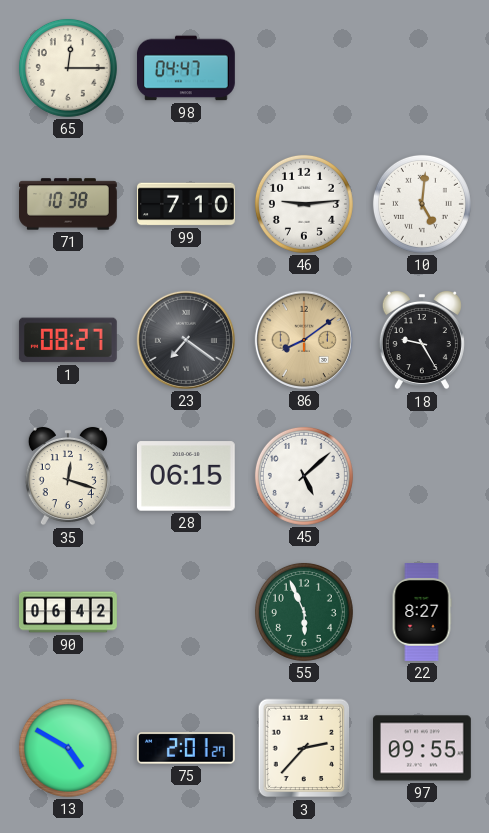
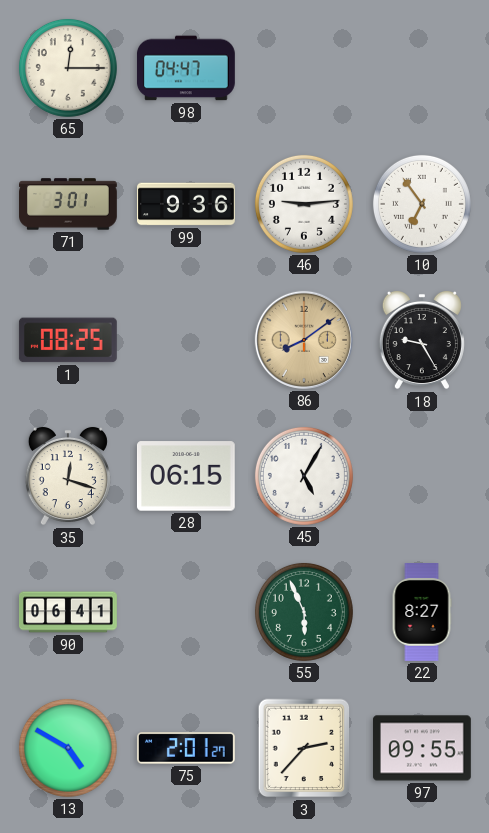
71: 10:38 -> 3:01 (69, 204)
99: 7:10 -> 9:36 (187, 204)
10: 5:01 -> 6:54 (422, 204)
1: 08:27 -> 08:25 (68, 340)
23: 7:21 -> none (186, 340)
45: 5:08 -> 5:05 (304, 476)
90: 06:42 -> 06:41 (69, 612)
